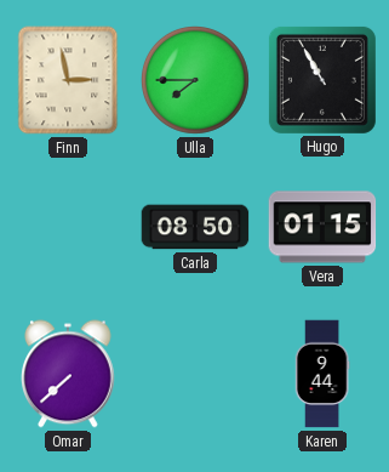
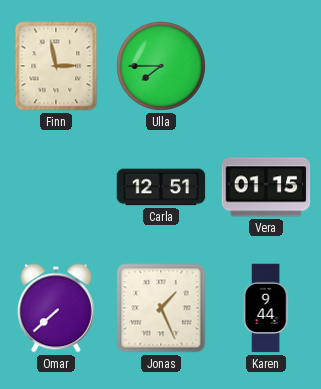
Hugo: 10:55 -> none (322, 80)
Carla: 08:50 -> 12:51 (161, 187)
Jonas: none -> 1:26 (161, 308)
